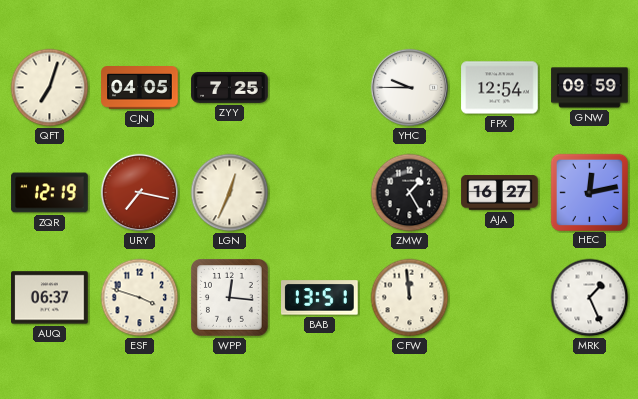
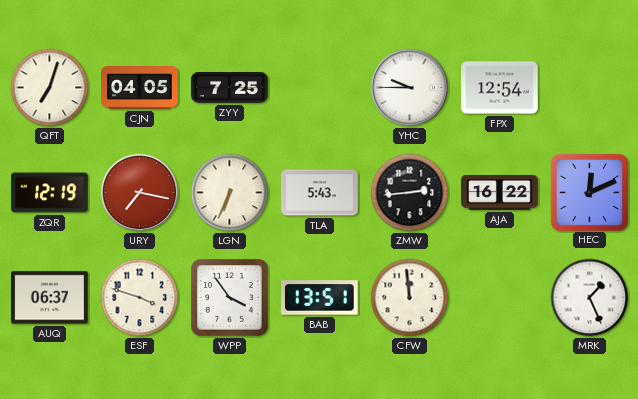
GNW: 09:59 -> none (590, 88)
LGN: 12:34 -> 6:34 (230, 193)
TLA: none -> 5:43 (320, 193)
ZMW: 1:25 -> 2:44 (410, 193)
AJA: 16:27 -> 16:22 (500, 193)
HEC: 12:13 -> 12:11 (589, 192)
WPP: 12:16 -> 3:54 (230, 298)
